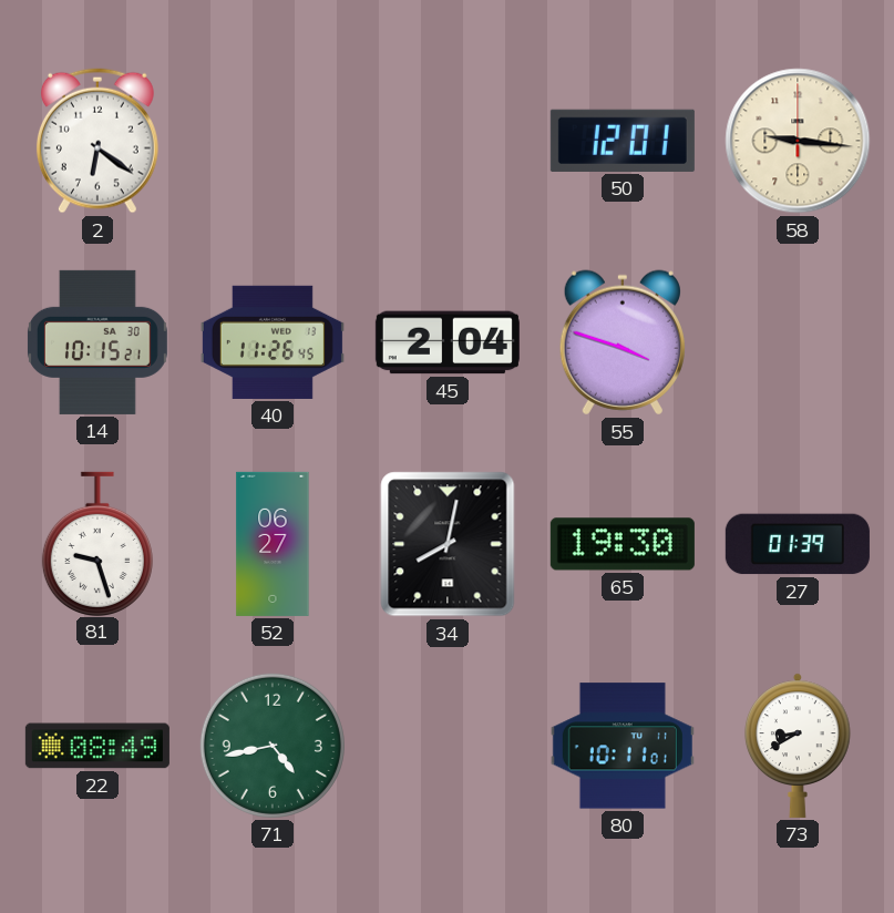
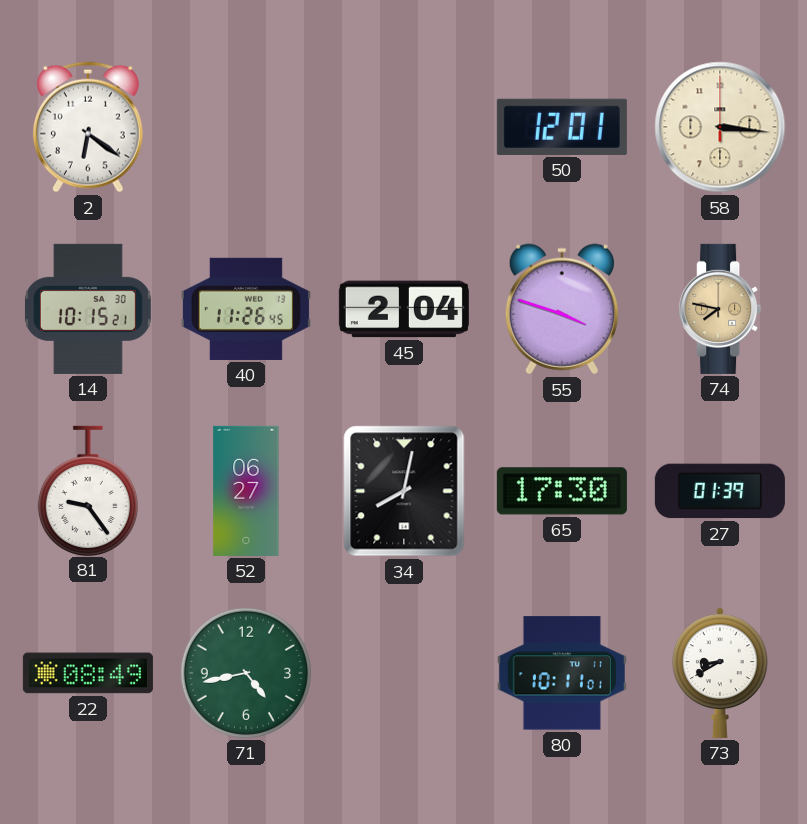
58: 9:16 -> 3:16 (720, 127)
74: none -> 7:47 (720, 309)
81: 9:27 -> 9:24 (88, 490)
65: 19:30 -> 17:30 (562, 491)
